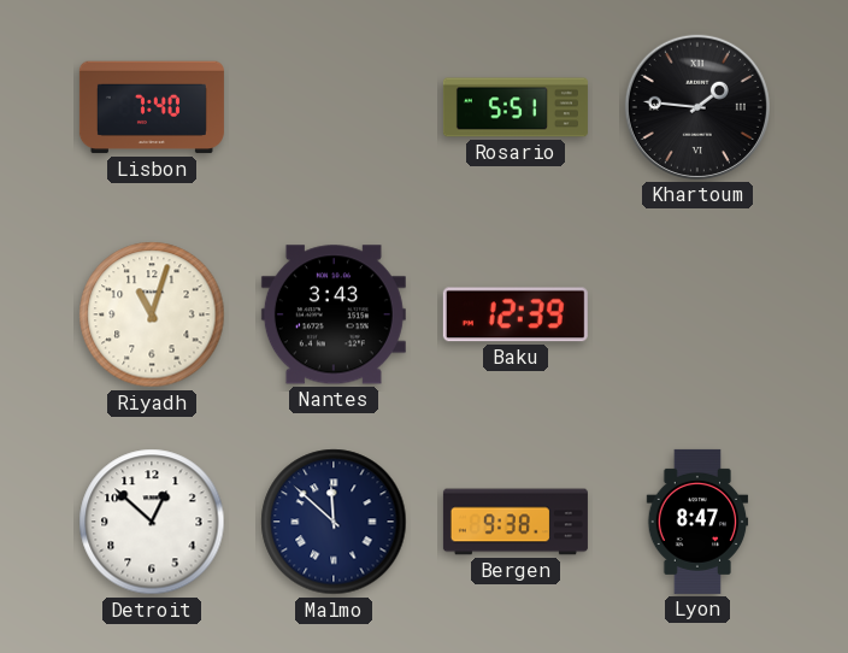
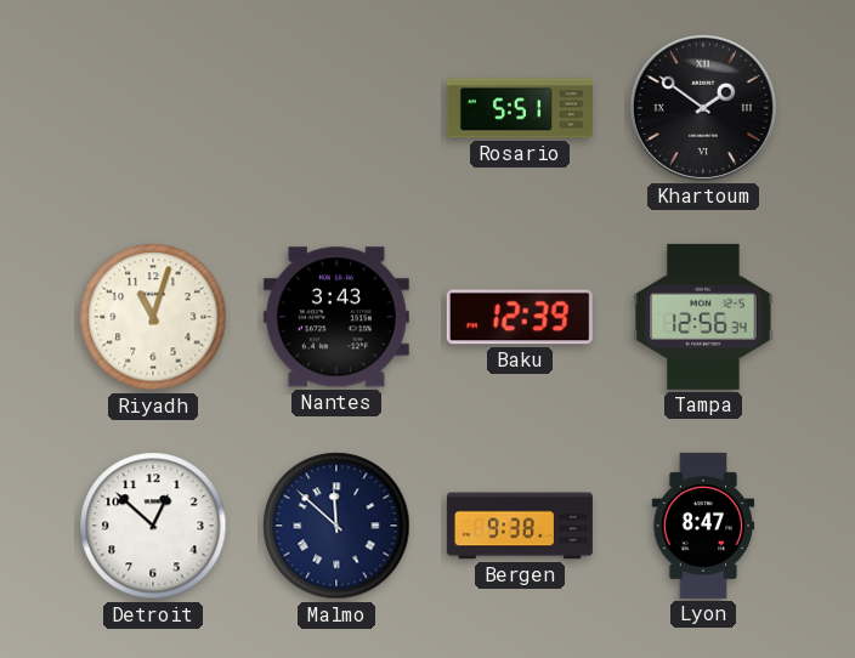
Lisbon: 7:40 -> none (152, 107)
Khartoum: 1:46 -> 1:51 (703, 108)
Tampa: none -> 12:56 (703, 317)
